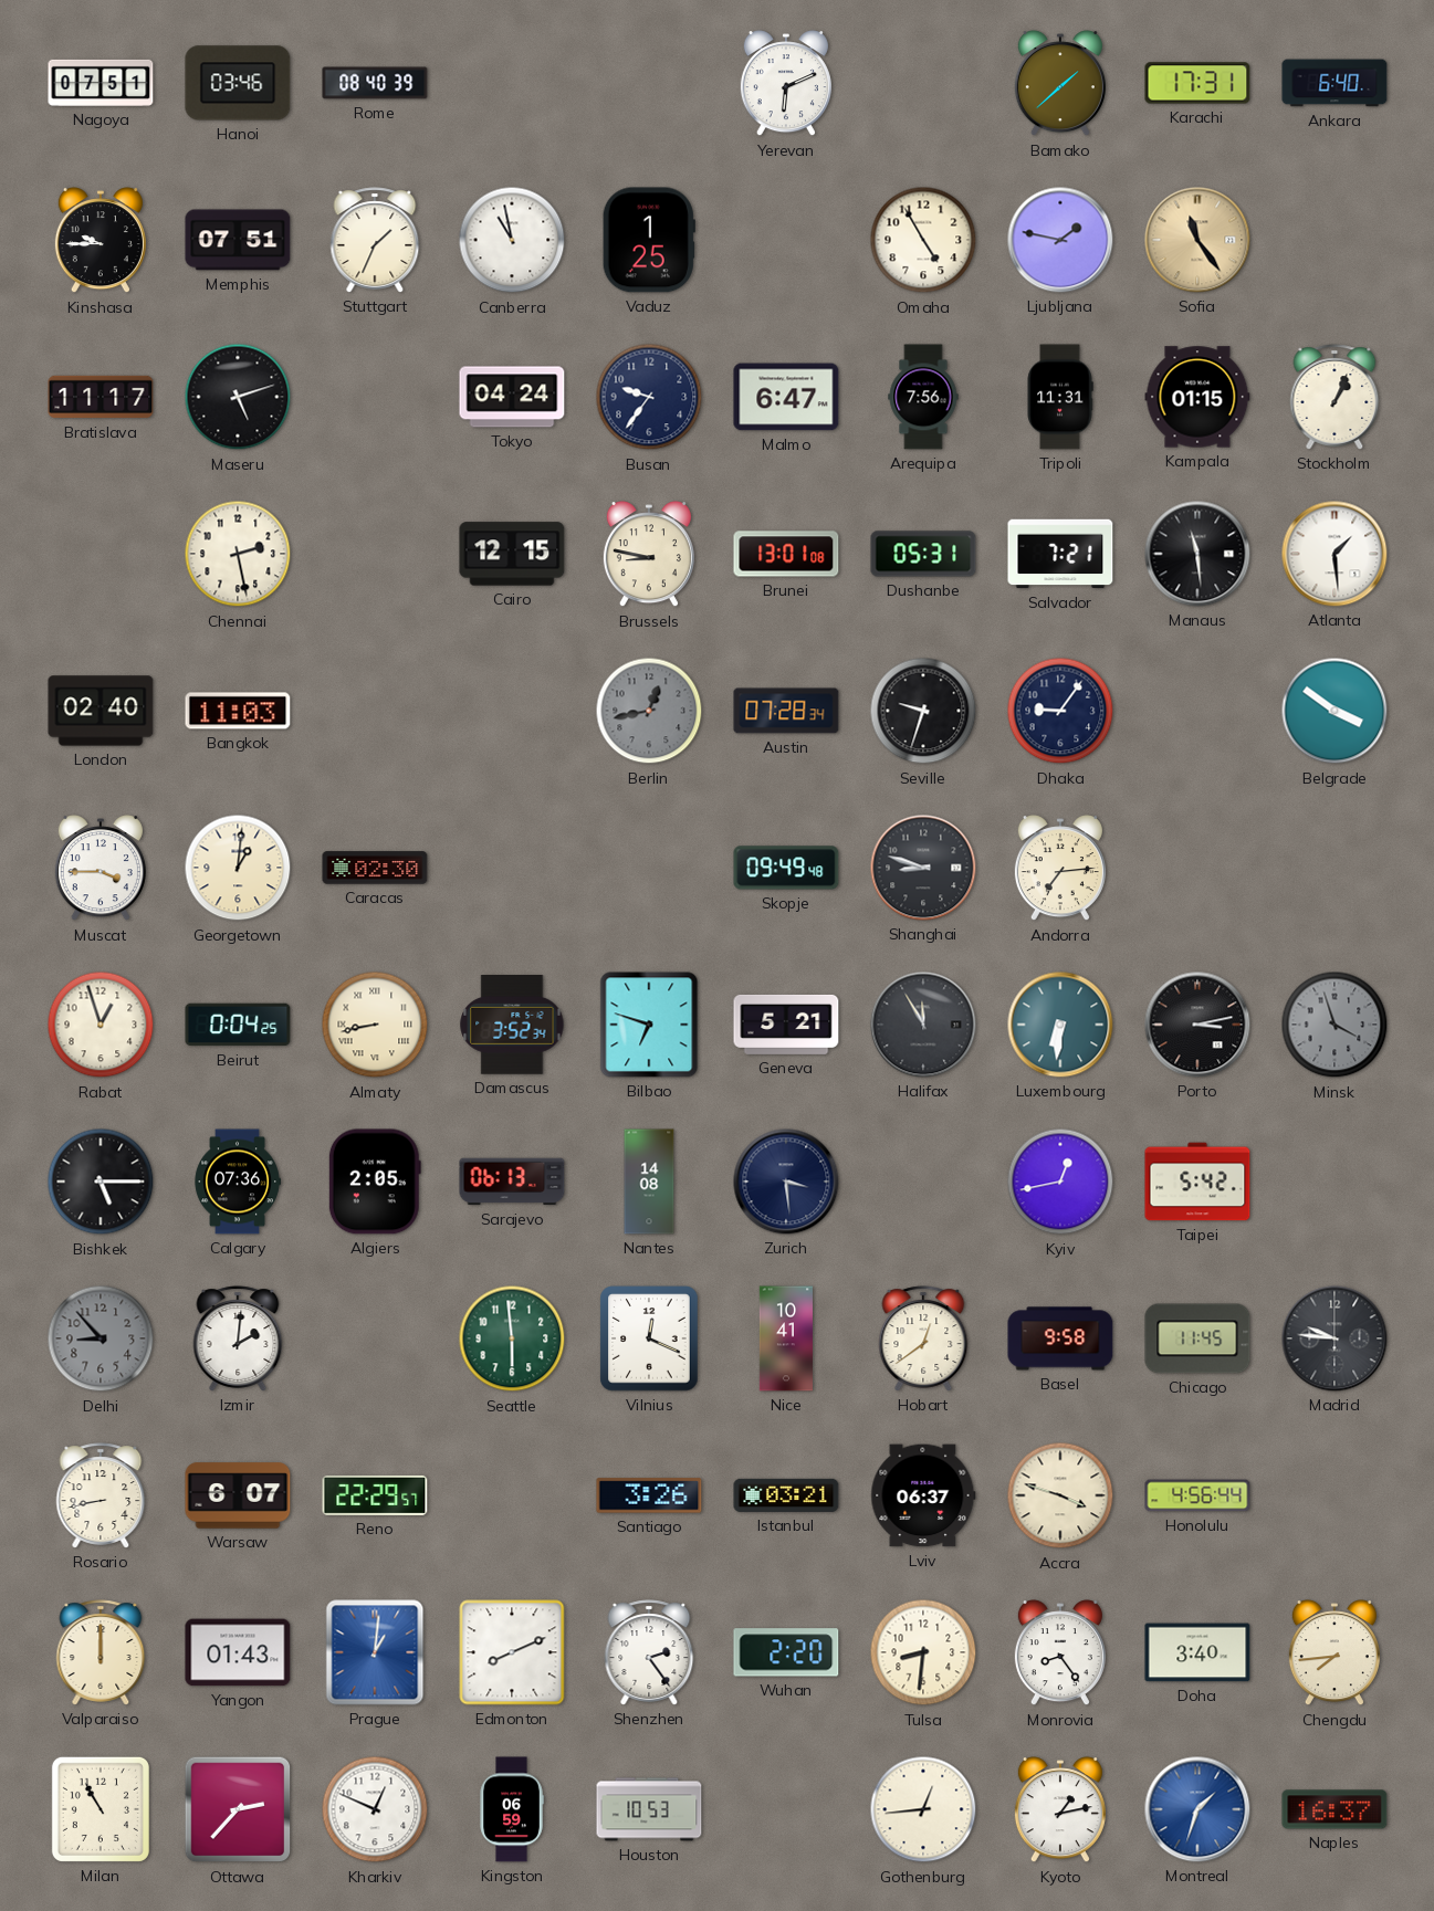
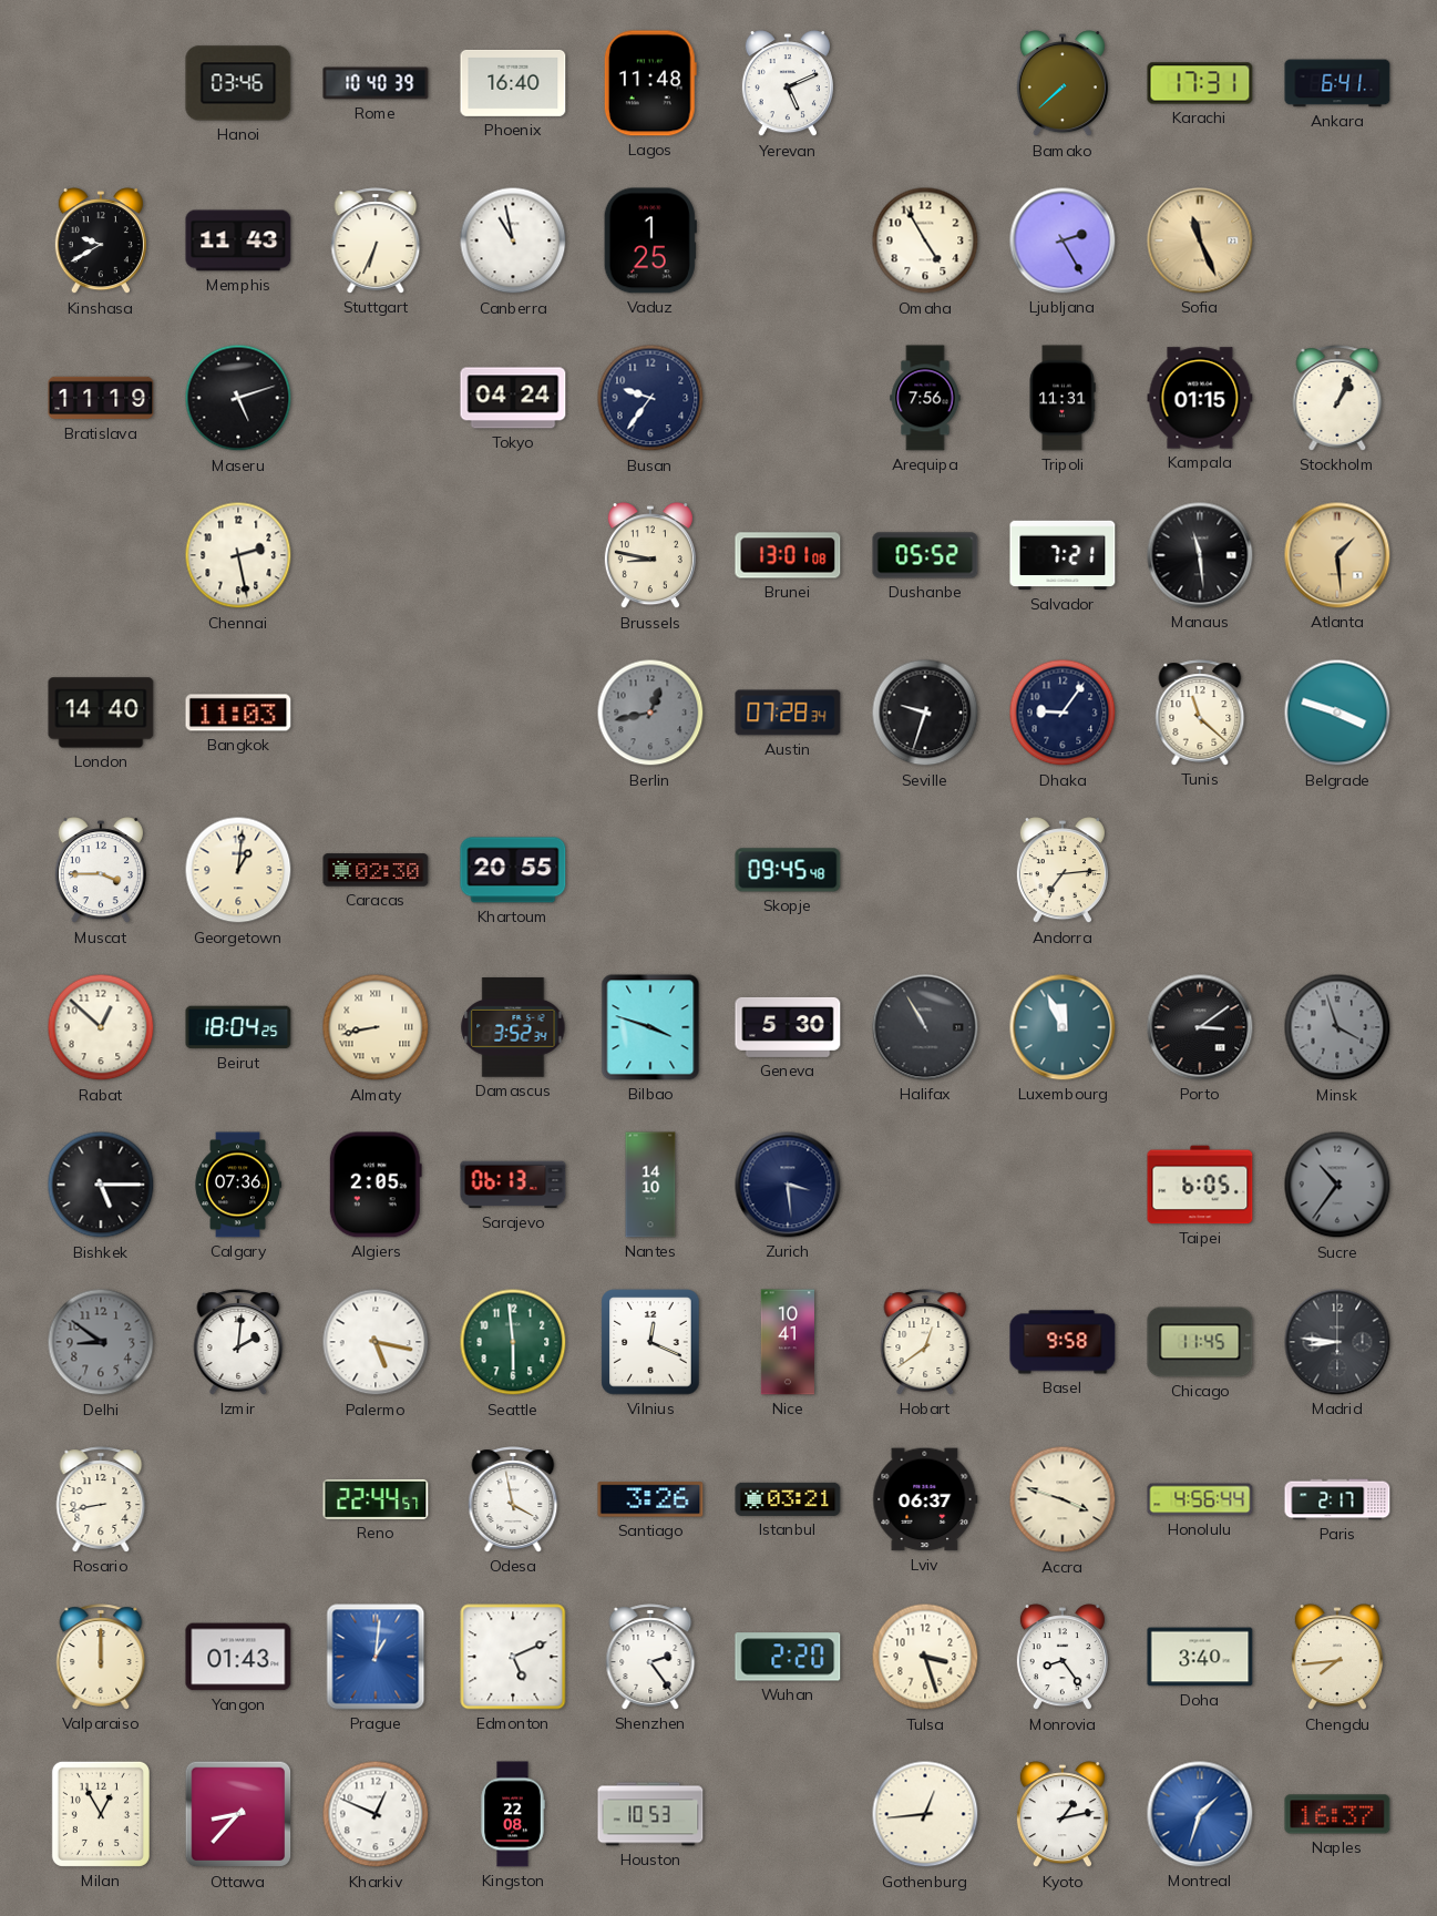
Nagoya: 07:51 -> none (101, 83)
Rome: 08:40 -> 10:40 (376, 83)
Phoenix: none -> 16:40 (513, 83)
Lagos: none -> 11:48 (650, 83)
Yerevan: 6:11 -> 5:11 (788, 84)
Bamako: 1:38 -> 7:38 (1063, 84)
Ankara: 6:40 -> 6:41 (1337, 83)
Kinshasa: 9:45 -> 9:40 (101, 242)
Memphis: 07:51 -> 11:43 (238, 240)
Stuttgart: 1:34 -> 6:34 (376, 240)
Ljubljana: 1:47 -> 2:25 (1063, 240)
Sofia: 11:24 -> 11:26 (1200, 240)
Bratislava: 11:17 -> 11:19 (101, 398)
Malmo: 6:47 -> none (786, 397)
Cairo: 12:15 -> none (512, 554)
Dushanbe: 05:31 -> 05:52 (925, 555)
Atlanta dial: white -> champagne (1337, 555)
London: 02:40 -> 14:40 (101, 713)
Tunis: none -> 11:22 (1200, 713)
Belgrade: 3:51 -> 3:48 (1337, 713)
Khartoum: none -> 20:55 (513, 870)
Skopje: 09:49 -> 09:45 (788, 870)
Shanghai: 8:48 -> none (923, 868)
Rabat: 12:57 -> 12:52 (101, 1027)
Beirut: 0:04 -> 18:04 (238, 1027)
Bilbao: 6:48 -> 3:48 (650, 1027)
Geneva: 5:21 -> 5:30 (788, 1027)
Halifax: 11:55 -> 10:55 (925, 1027)
Luxembourg: 6:31 -> 11:56 (1063, 1027)
Porto: 3:13 -> 3:09 (1200, 1027)
Nantes: 14:08 -> 14:10 (650, 1185)
Kyiv: 12:43 -> none (1060, 1182)
Taipei: 5:42 -> 6:05 (1200, 1185)
Sucre: none -> 10:36 (1337, 1185)
Delhi: 8:53 -> 8:51 (101, 1342)
Palermo: none -> 5:17 (376, 1342)
Madrid: 9:46 -> 8:46 (1337, 1342)
Warsaw: 6:07 -> none (238, 1495)
Reno: 22:29 -> 22:44 (376, 1499)
Odesa: none -> 3:58 (513, 1499)
Paris: none -> 2:17 (1337, 1499)
Edmonton: 8:11 -> 5:11 (513, 1657)
Tulsa: 8:31 -> 3:27 (925, 1657)
Milan: 10:55 -> 12:55 (101, 1814)
Ottawa: 2:37 -> 8:37 (238, 1814)
Kingston: 06:59 -> 22:08 (513, 1814)
